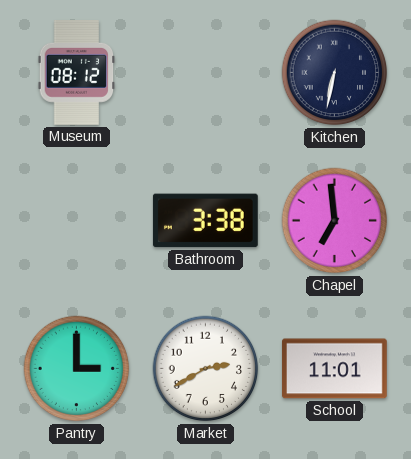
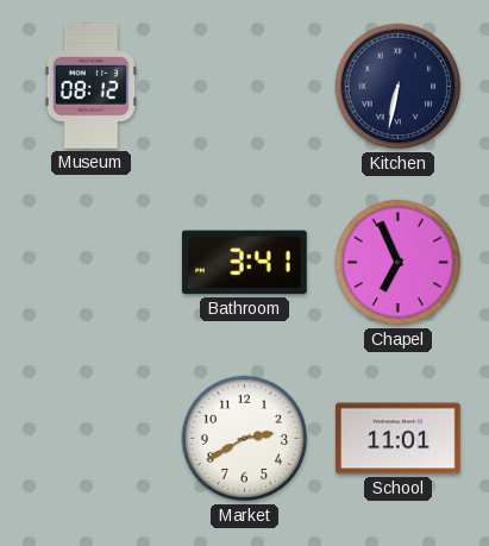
Bathroom: 3:38 -> 3:41 (244, 263)
Chapel: 6:59 -> 6:56 (399, 263)
Pantry: 3:00 -> none (77, 369)
